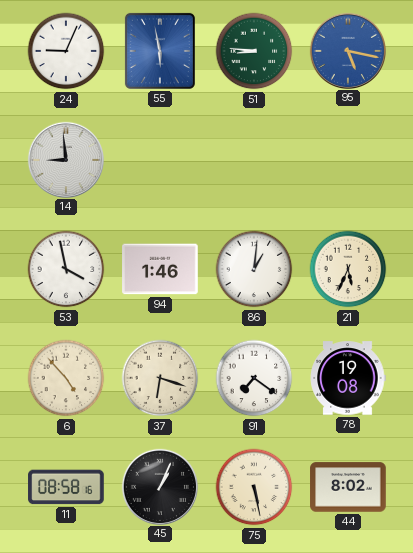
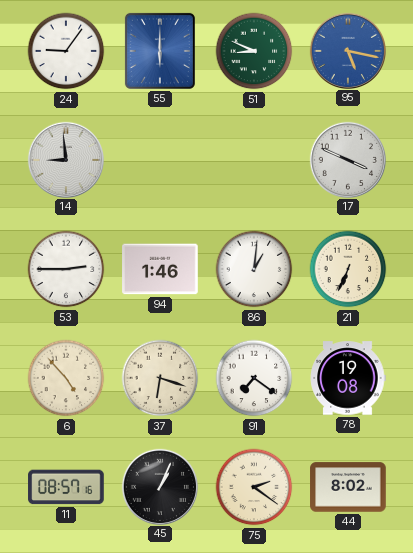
24: 9:04 -> 9:06 (66, 51)
55: 5:58 -> 6:00 (160, 51)
51: 8:46 -> 8:49 (254, 51)
17: none -> 3:49 (347, 159)
53: 3:58 -> 2:45 (66, 269)
21: 5:34 -> 6:34 (348, 269)
11: 08:58 -> 08:57 (66, 487)
75: 5:28 -> 2:21 (254, 487)
